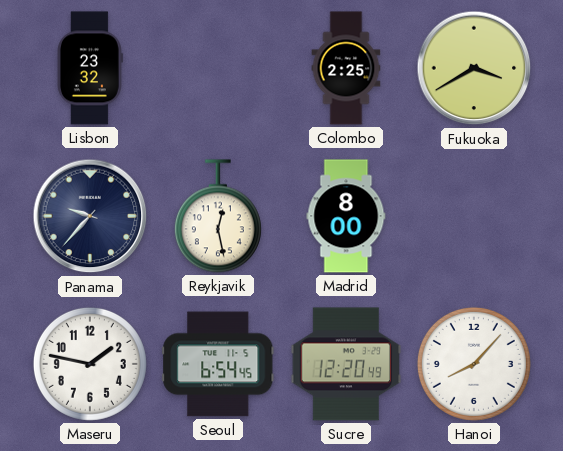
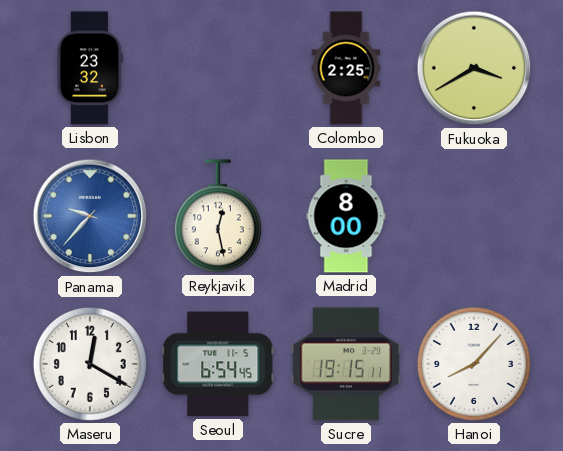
Panama dial: navy -> blue (90, 216)
Maseru: 1:47 -> 12:20 (90, 364)
Sucre: 12:20 -> 19:15 (346, 364)
